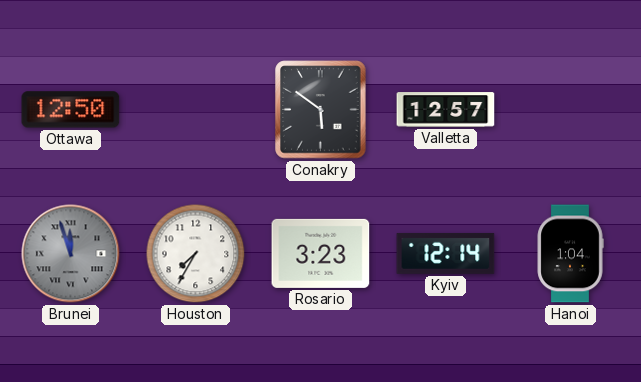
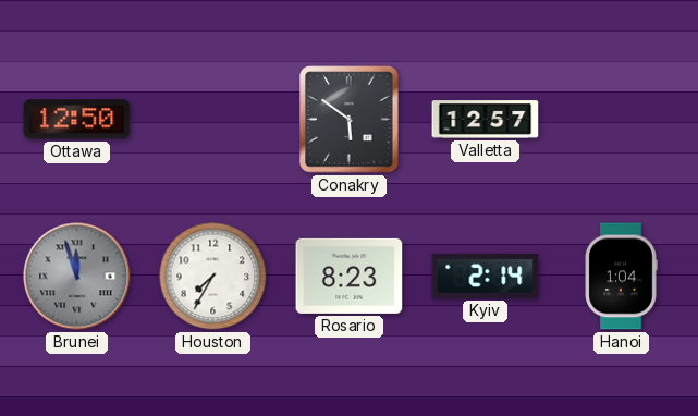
Rosario: 3:23 -> 8:23 (350, 276)
Kyiv: 12:14 -> 2:14 (486, 276)
